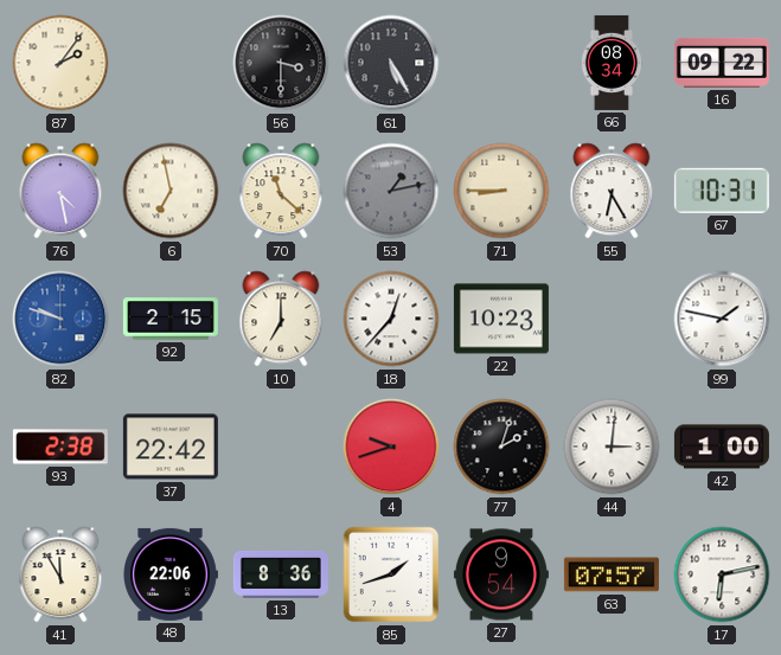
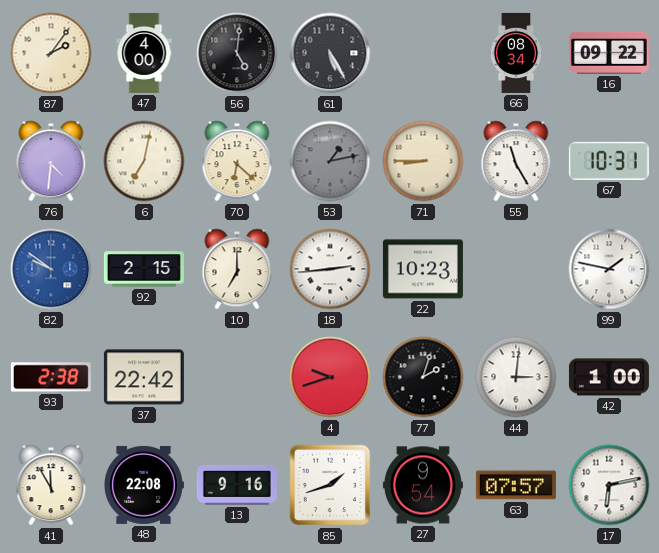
47: none -> 4:00 (144, 53)
56: 3:30 -> 5:01 (237, 53)
76: 4:28 -> 4:31 (51, 161)
6: 6:58 -> 7:02 (144, 161)
70: 11:22 -> 6:22 (237, 161)
55: 6:25 -> 11:25 (516, 161)
82: 9:48 -> 9:51 (51, 269)
18: 12:37 -> 2:44 (330, 269)
48: 22:06 -> 22:08 (144, 485)
13: 8:36 -> 9:16 (237, 485)
